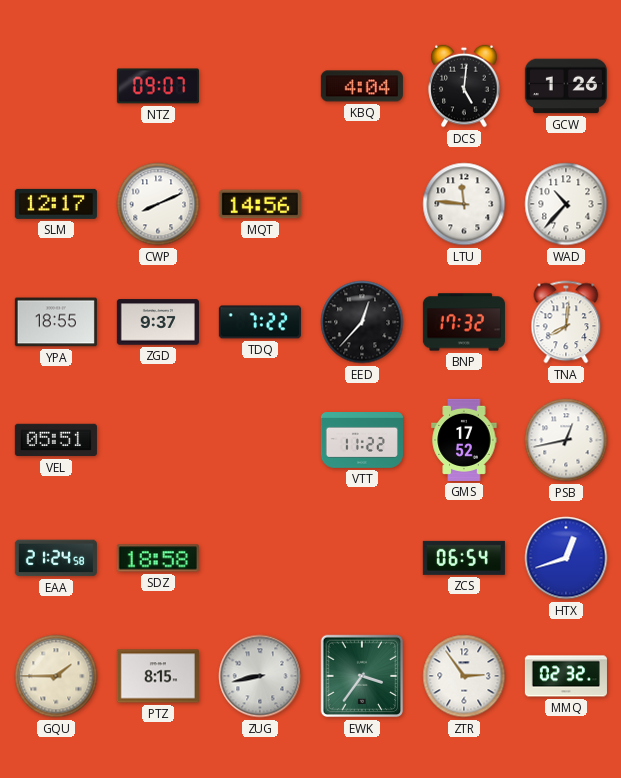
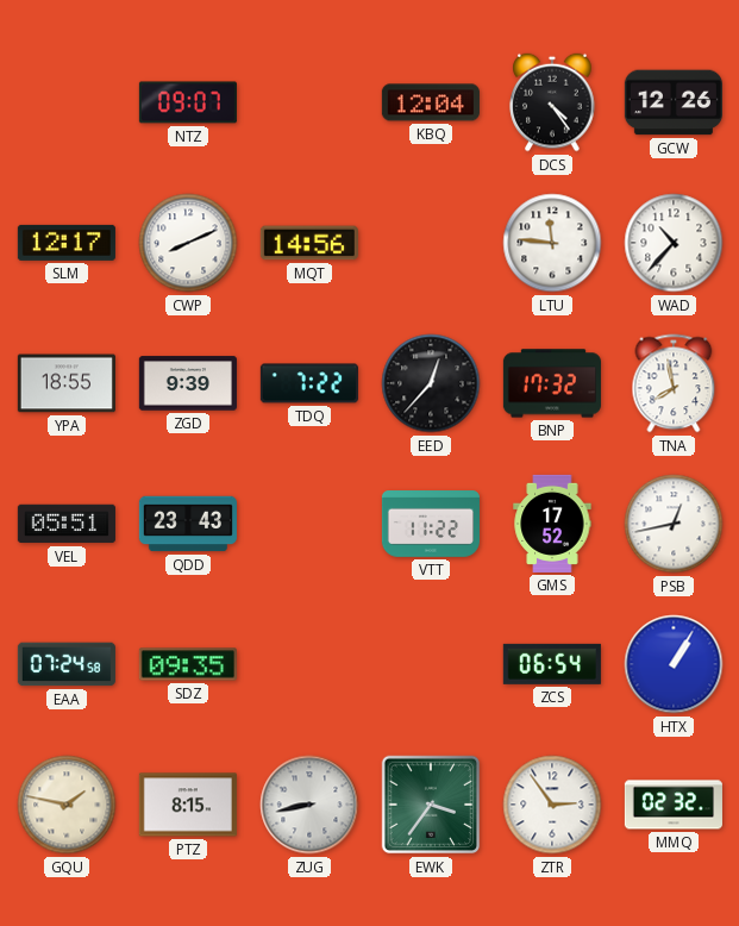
KBQ: 4:04 -> 12:04 (431, 102)
DCS: 5:01 -> 4:24 (552, 102)
GCW: 1:26 -> 12:26 (674, 102)
ZGD: 9:37 -> 9:39 (188, 383)
TNA: 8:01 -> 7:58 (674, 383)
QDD: none -> 23:43 (188, 524)
EAA: 21:24 -> 07:24 (67, 664)
SDZ: 18:58 -> 09:35 (188, 664)
HTX: 12:42 -> 1:05 (674, 664)
GQU: 1:45 -> 1:47 (67, 805)
